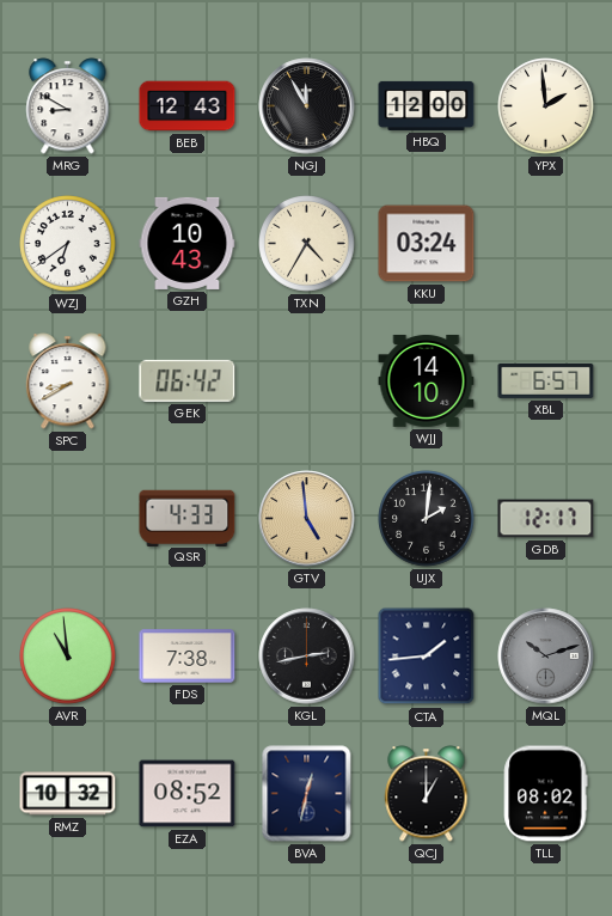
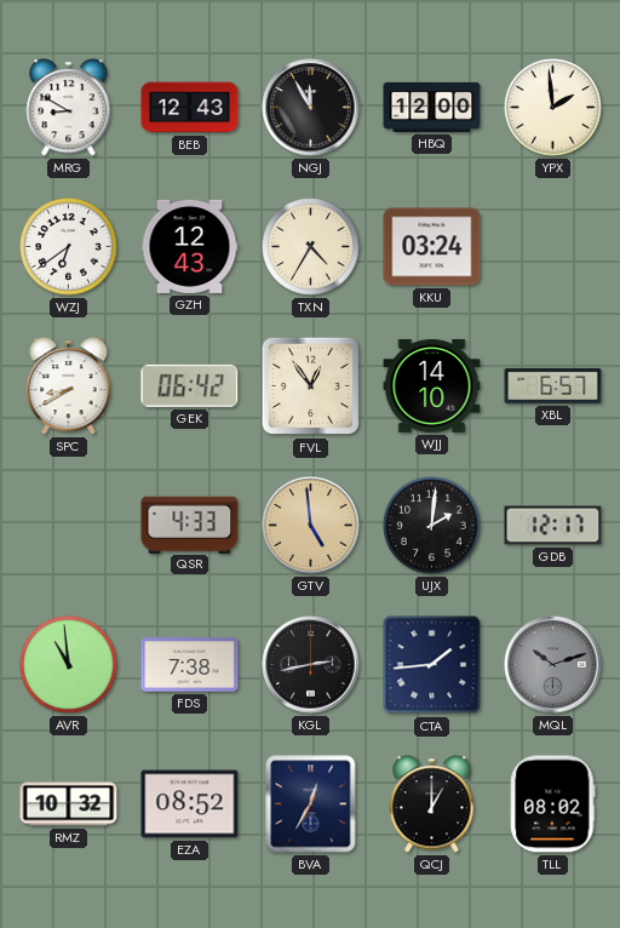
GZH: 10:43 -> 12:43 (190, 246)
FVL: none -> 12:54 (311, 386)
BVA: 12:32 -> 12:35 (311, 804)
